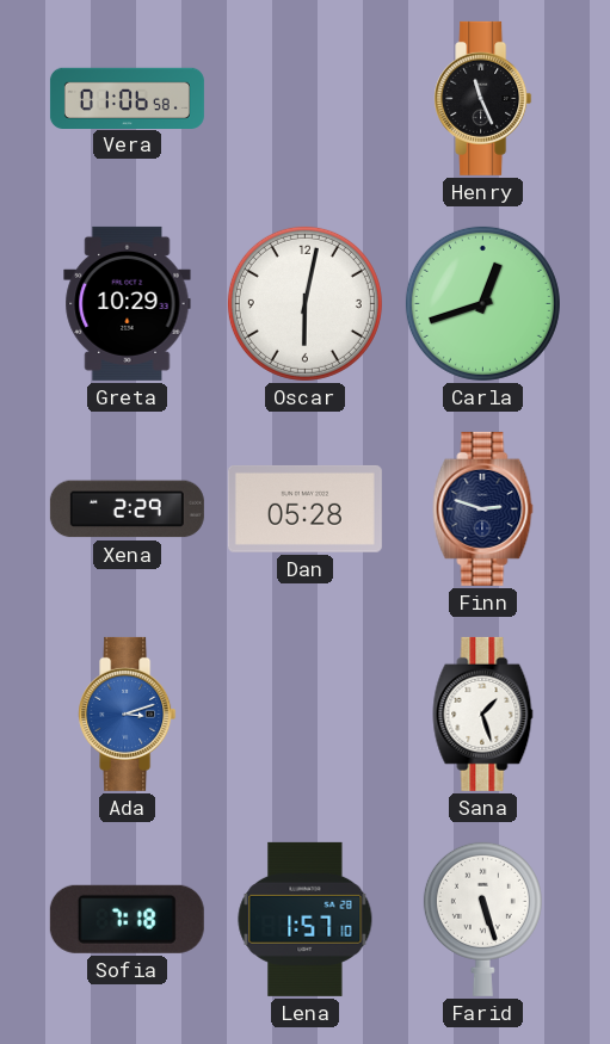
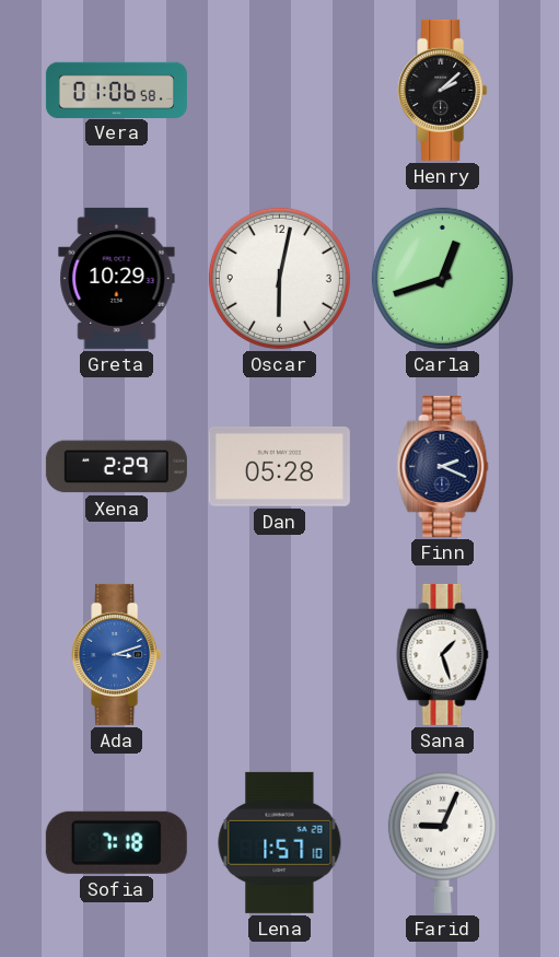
Henry: 11:26 -> 2:08 (443, 90)
Finn: 2:48 -> 2:19 (443, 466)
Farid: 5:27 -> 9:04 (442, 842)
